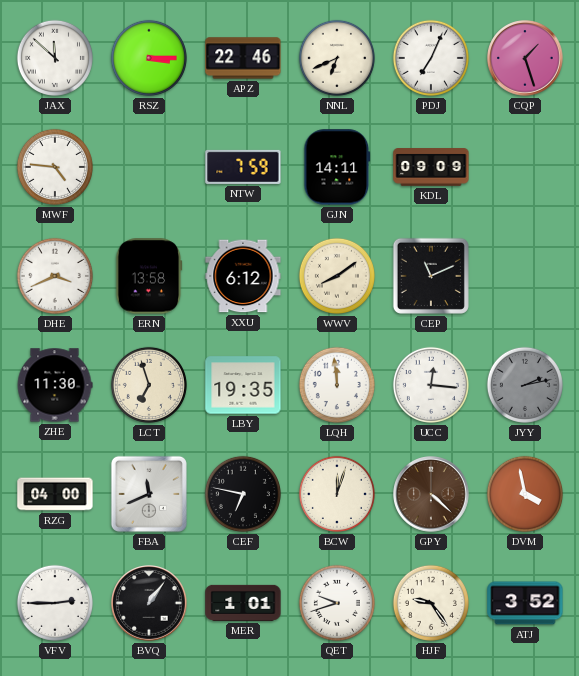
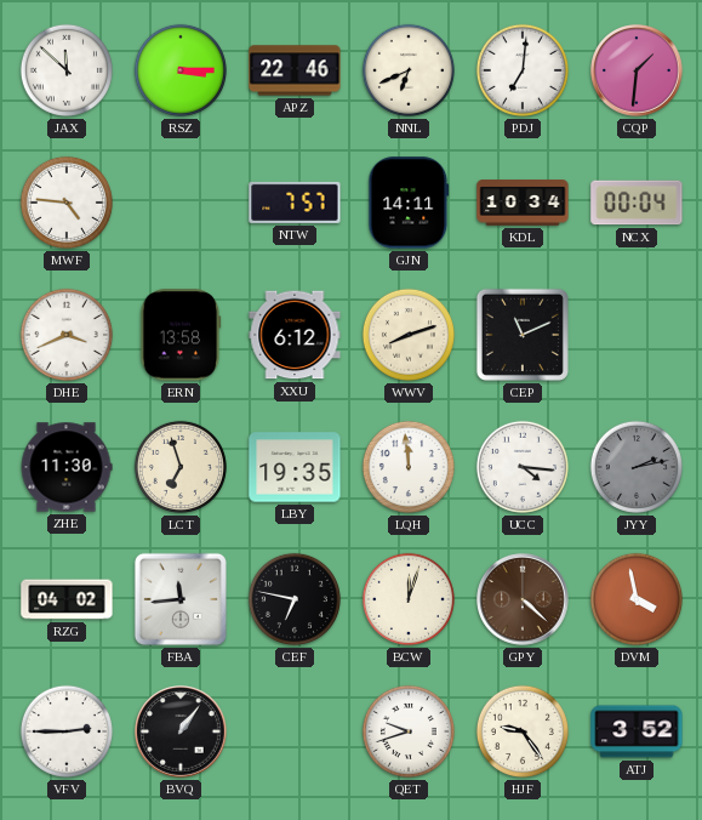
PDJ: 7:04 -> 7:01 (523, 70)
CQP: 1:27 -> 1:31 (637, 70)
NTW: 7:59 -> 7:57 (295, 203)
KDL: 09:09 -> 10:34 (523, 203)
NCX: none -> 00:04 (637, 203)
WWV: 8:09 -> 8:12 (409, 335)
UCC: 12:16 -> 4:16 (523, 467)
RZG: 04:00 -> 04:02 (67, 599)
FBA: 11:41 -> 11:44 (181, 599)
MER: 1:01 -> none (243, 603)
